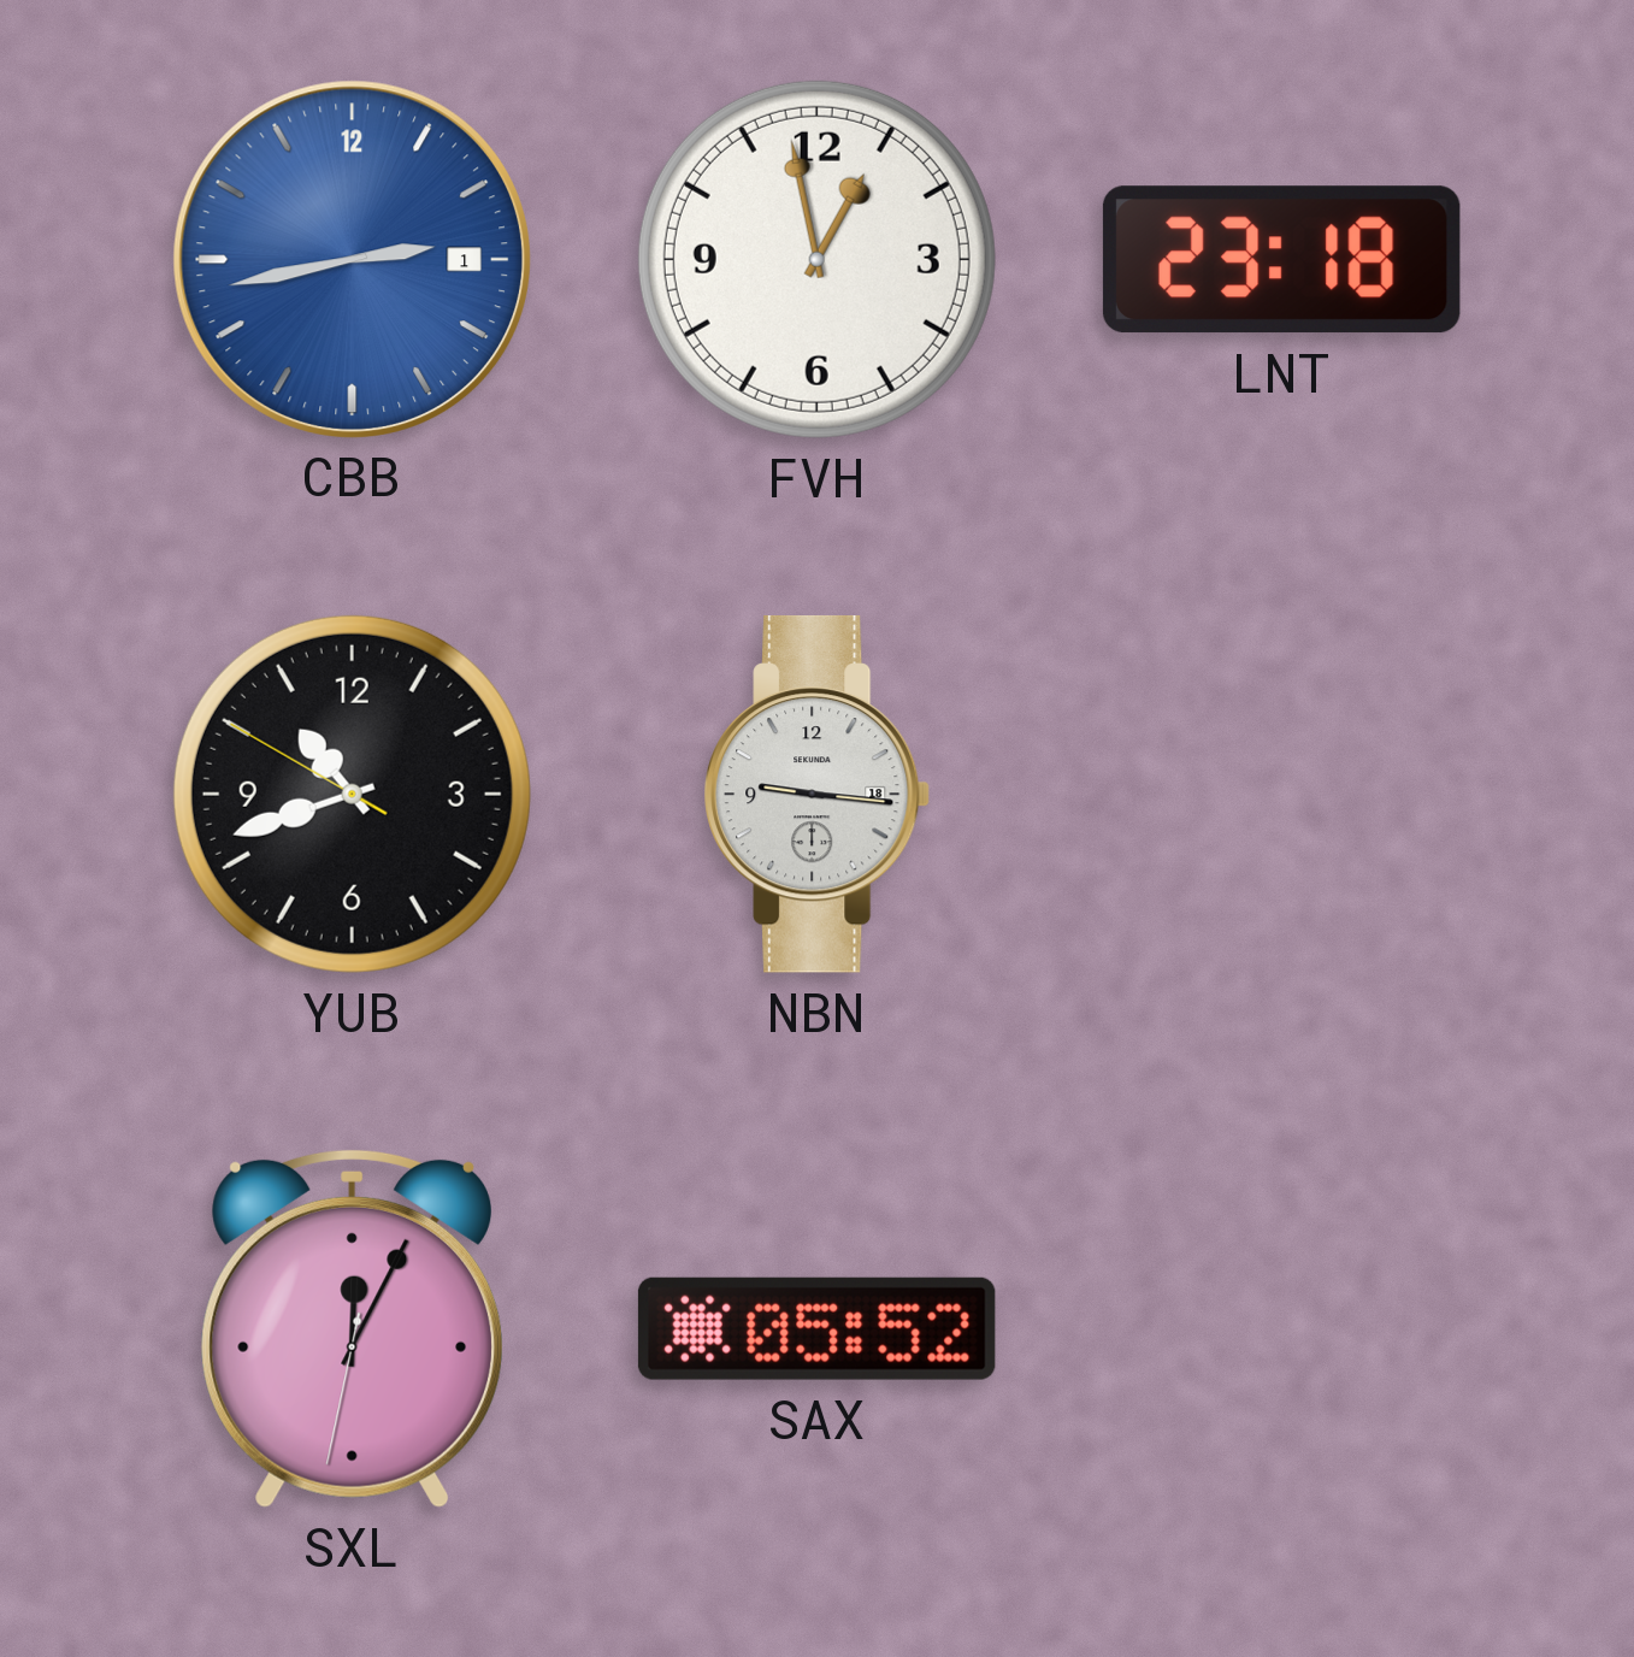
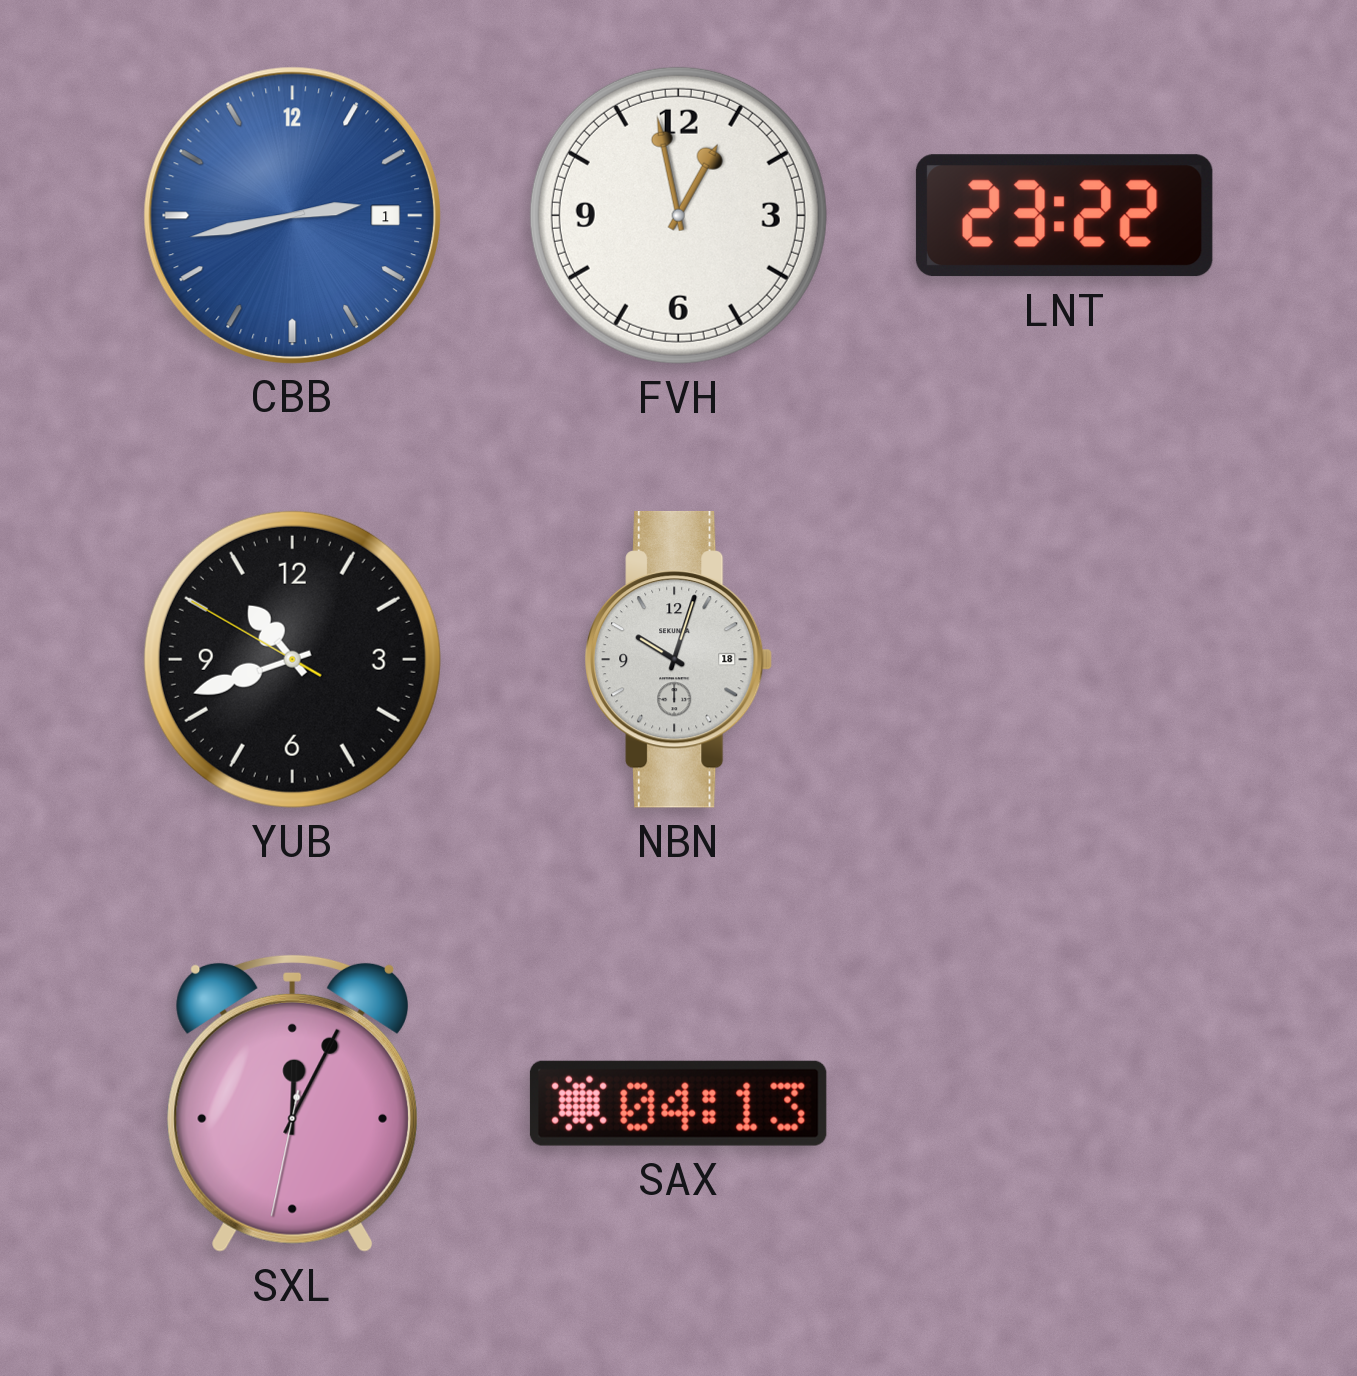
LNT: 23:18 -> 23:22 (1064, 216)
NBN: 9:16 -> 10:03 (679, 659)
SAX: 05:52 -> 04:13 (678, 1103)
